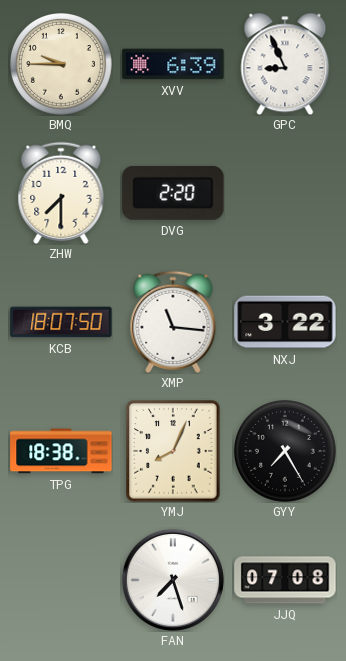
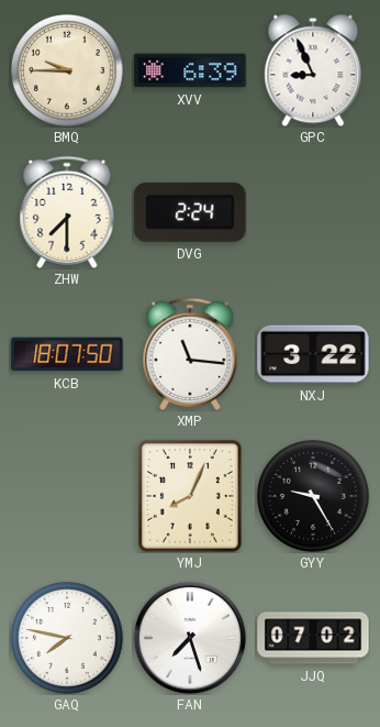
DVG: 2:20 -> 2:24 (190, 212)
TPG: 18:38 -> none (61, 451)
GYY: 7:25 -> 9:25 (314, 497)
GAQ: none -> 7:47 (68, 639)
JJQ: 07:08 -> 07:02 (313, 638)
